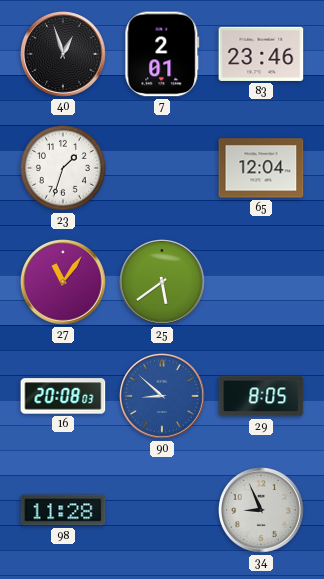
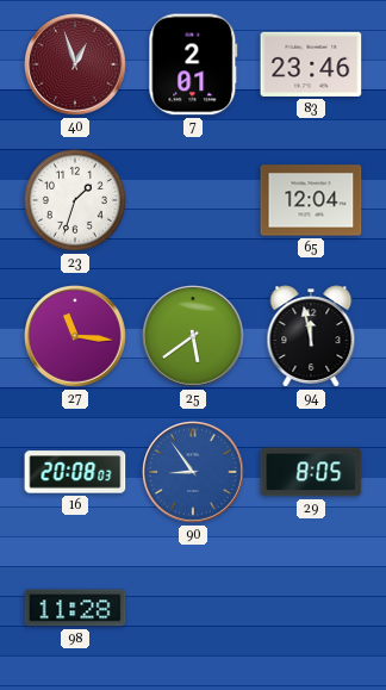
40 dial: black -> burgundy (75, 64)
27: 11:06 -> 11:16 (75, 336)
94: none -> 11:58 (311, 336)
90: 8:52 -> 8:54 (193, 472)
34: 8:56 -> none (261, 510)
